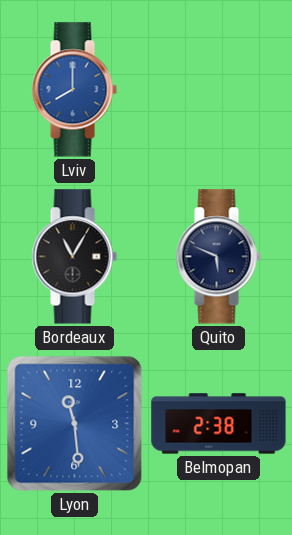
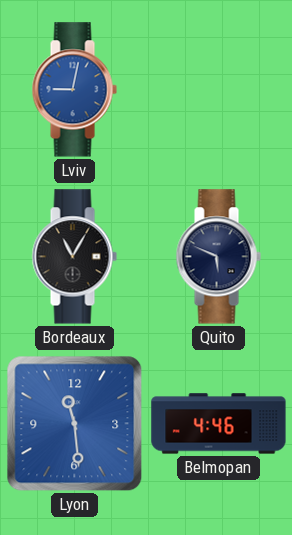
Lviv: 8:00 -> 9:02 (74, 90)
Belmopan: 2:38 -> 4:46 (219, 424)
